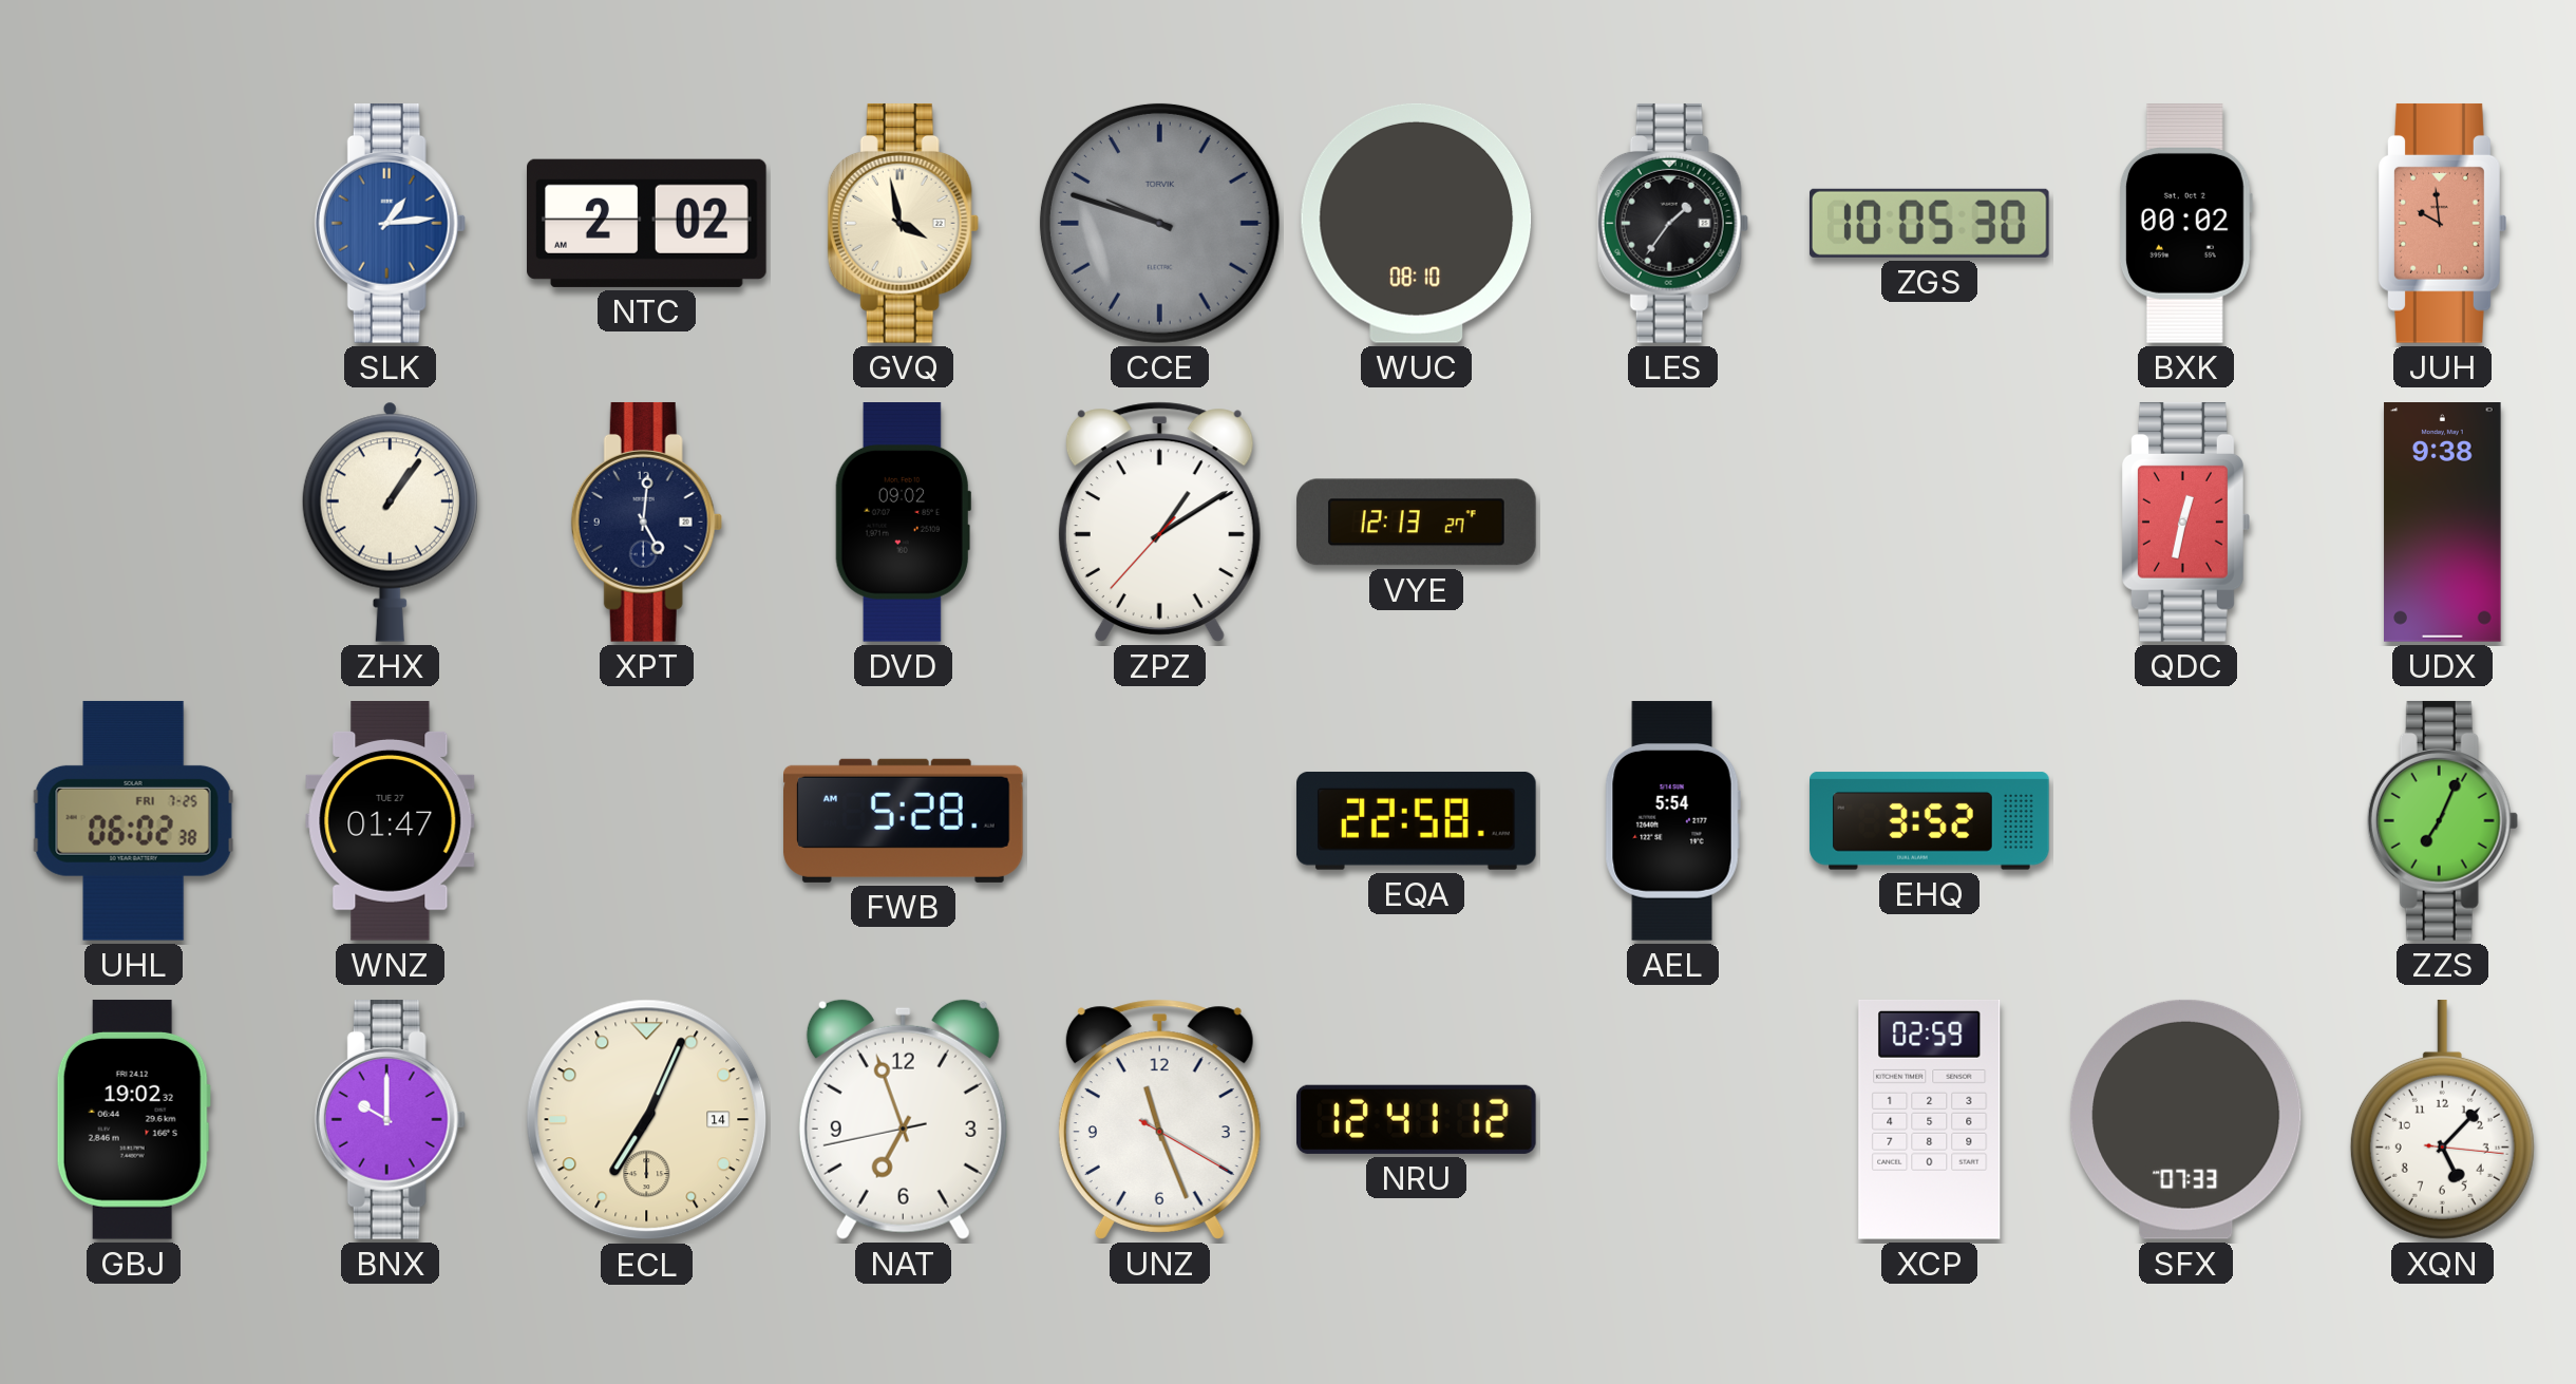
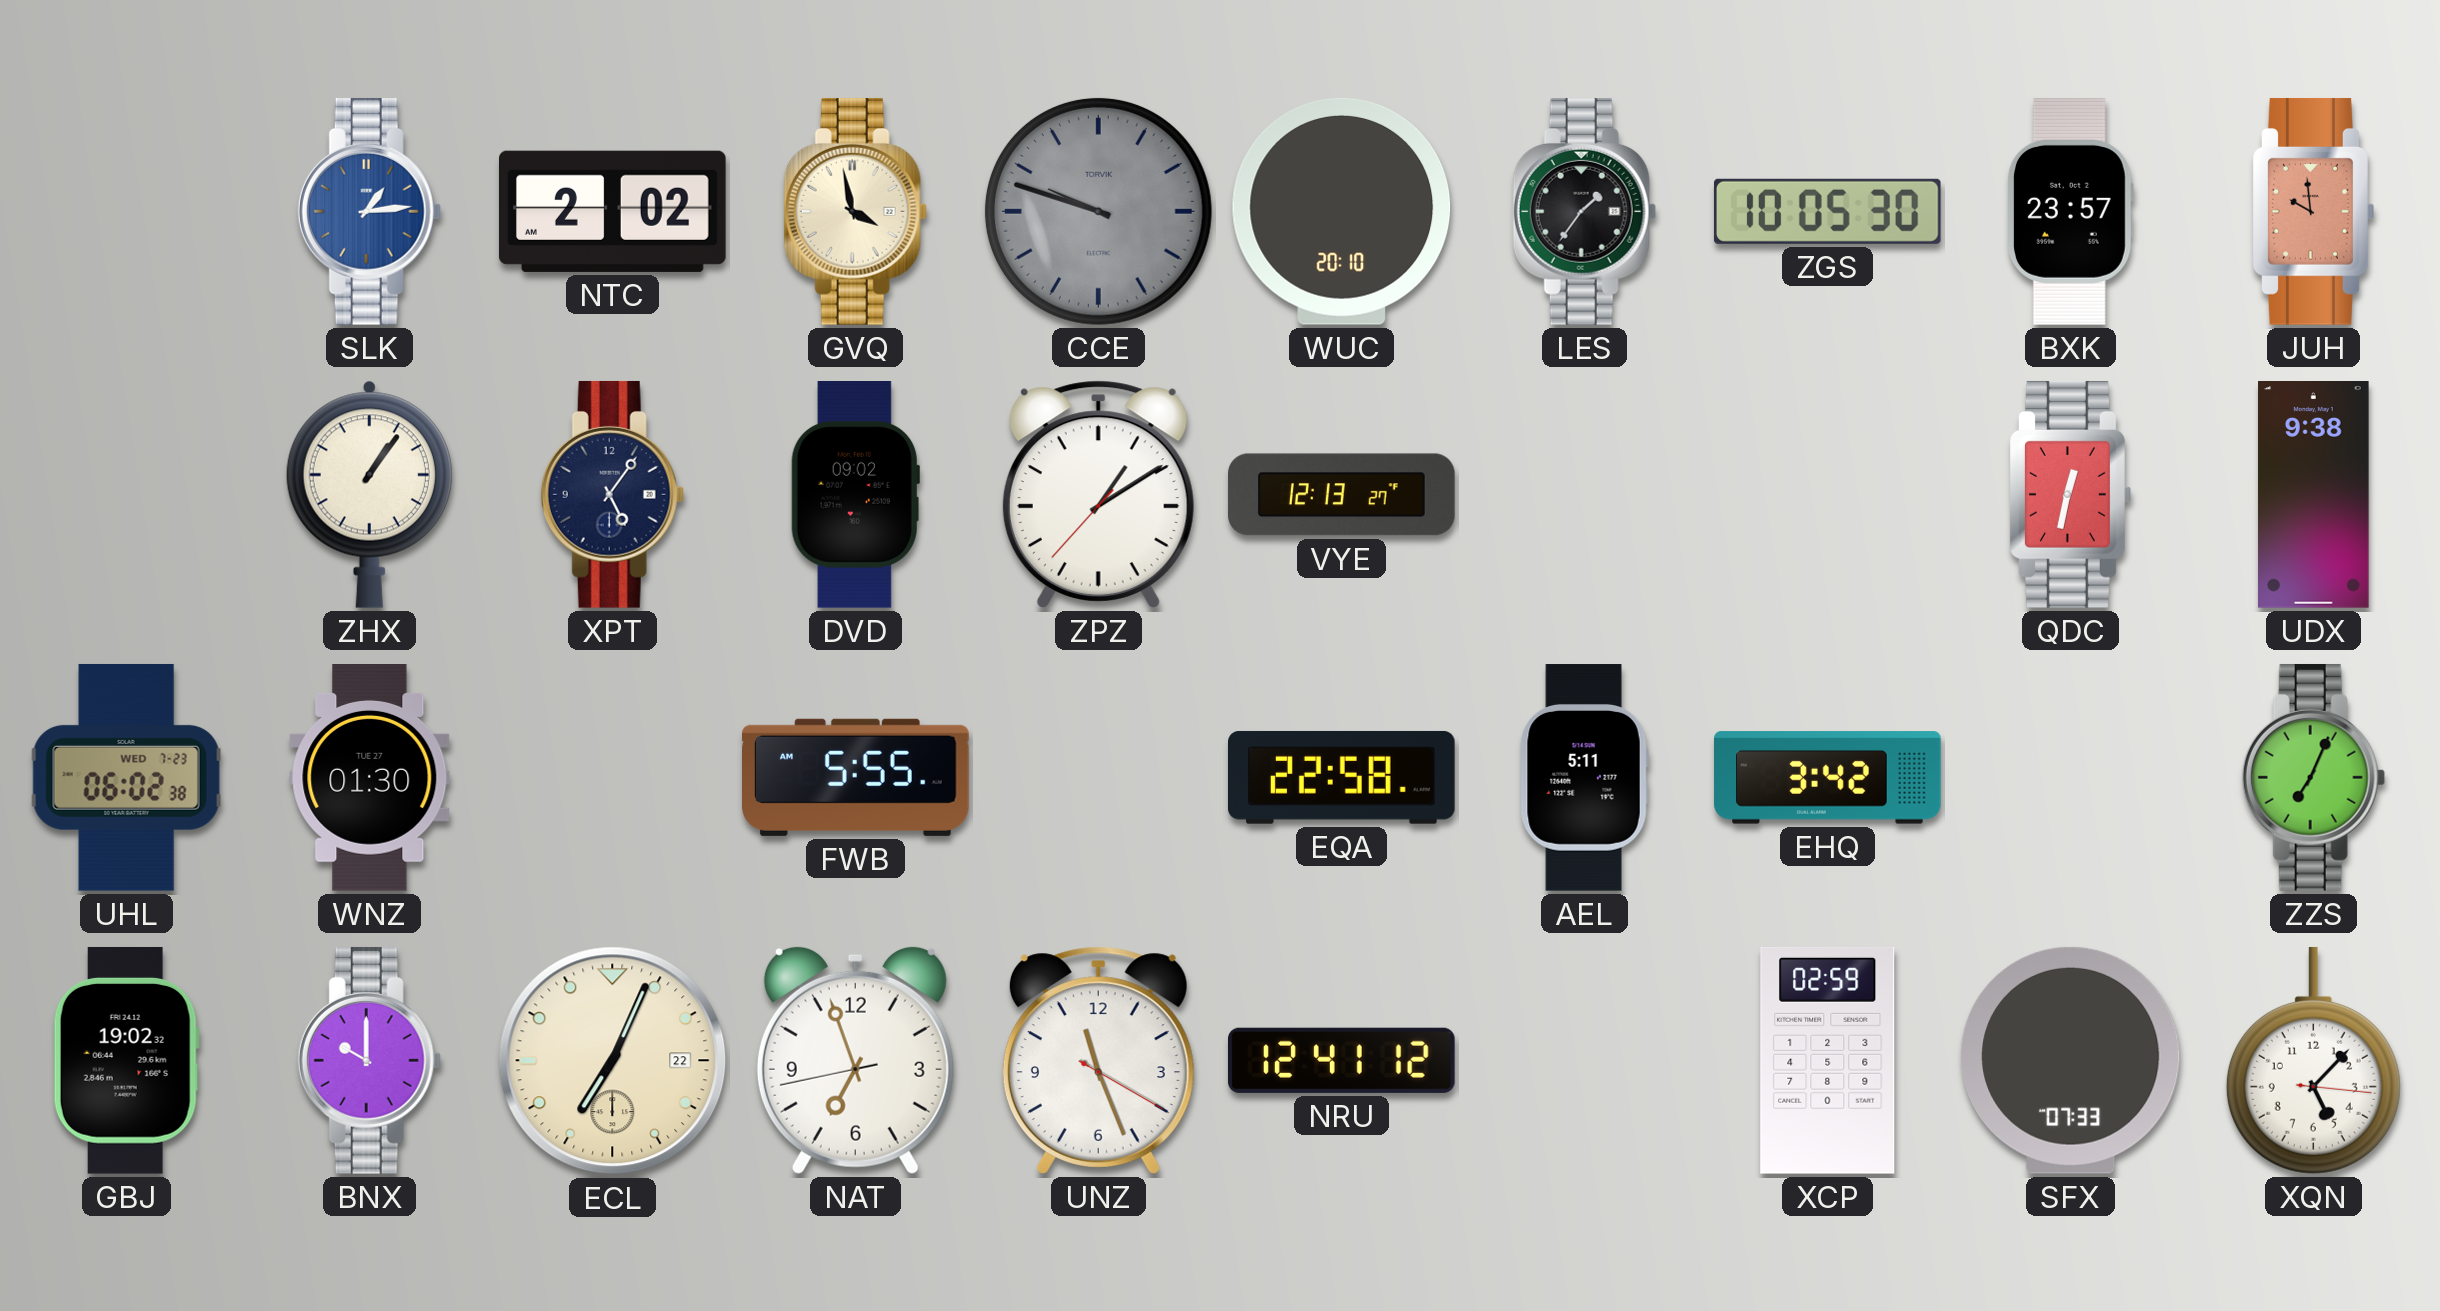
WUC: 08:10 -> 20:10 (1342, 211)
BXK: 00:02 -> 23:57 (2070, 212)
XPT: 5:01 -> 5:06 (612, 494)
UHL date: FRI 7-25 -> WED 7-23 (127, 777)
WNZ: 01:47 -> 01:30 (370, 778)
FWB: 5:28 -> 5:55 (856, 777)
AEL: 5:54 -> 5:11 (1584, 778)
EHQ: 3:52 -> 3:42 (1828, 778)
ECL date: 14 -> 22 (613, 1061)
